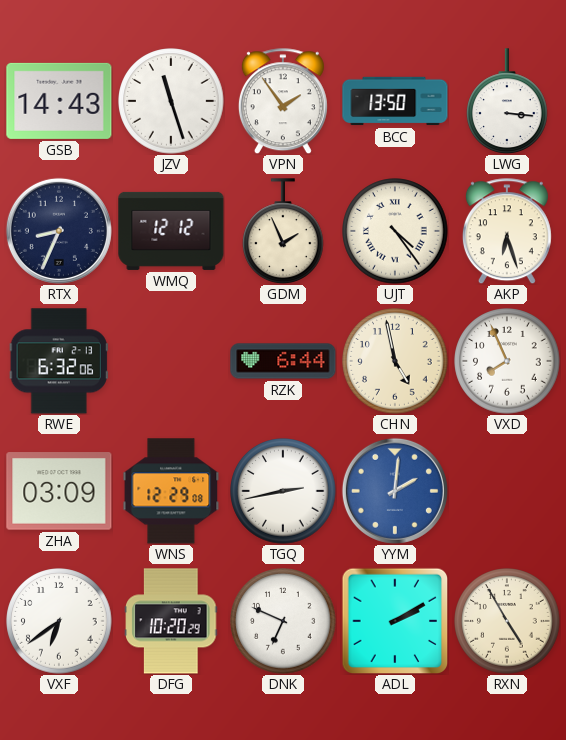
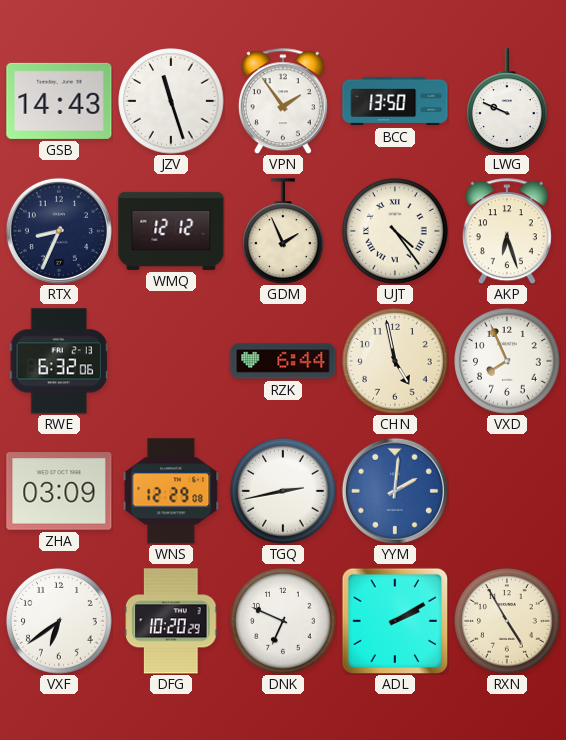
LWG: 3:16 -> 9:49 (508, 101)
